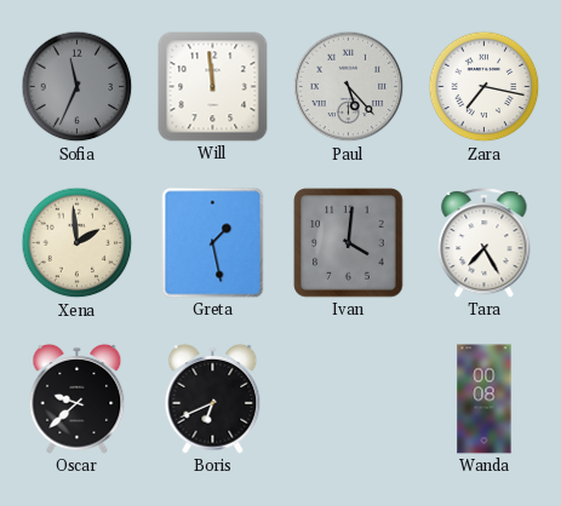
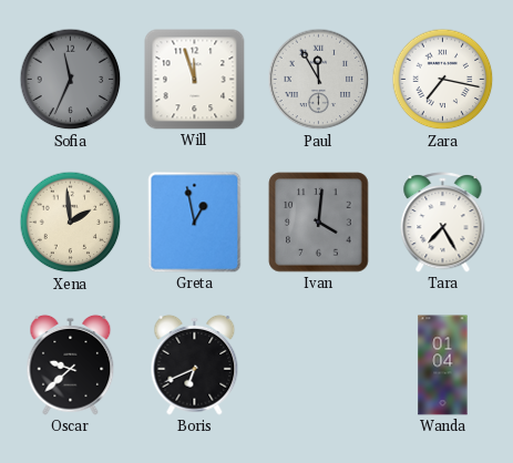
Will: 11:59 -> 11:57 (195, 80)
Paul: 5:23 -> 11:55 (319, 80)
Greta: 1:28 -> 12:58 (195, 223)
Wanda: 00:08 -> 01:04 (443, 366)
